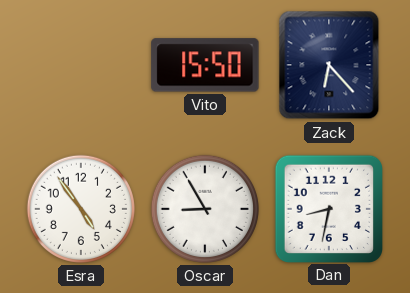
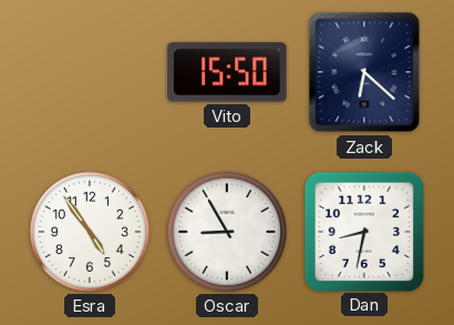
Zack: 6:23 -> 6:22 (364, 72)
